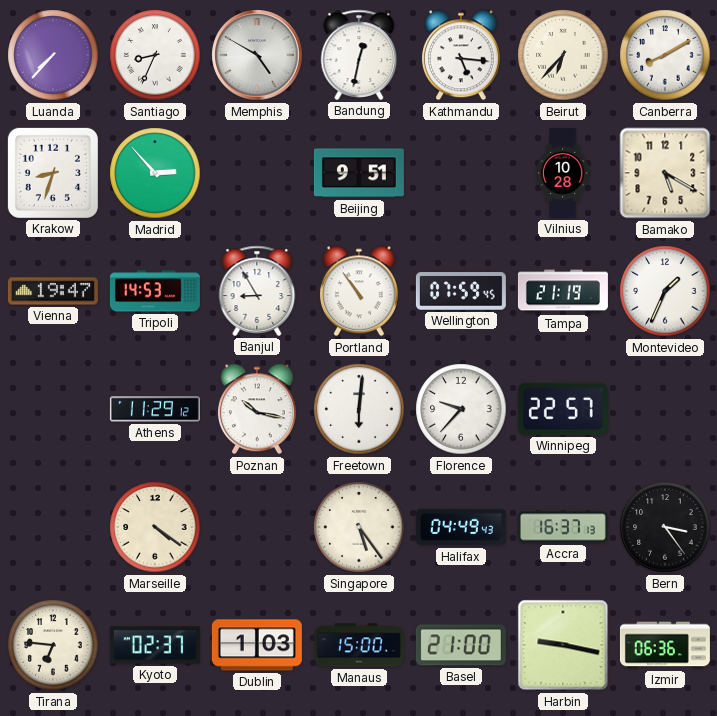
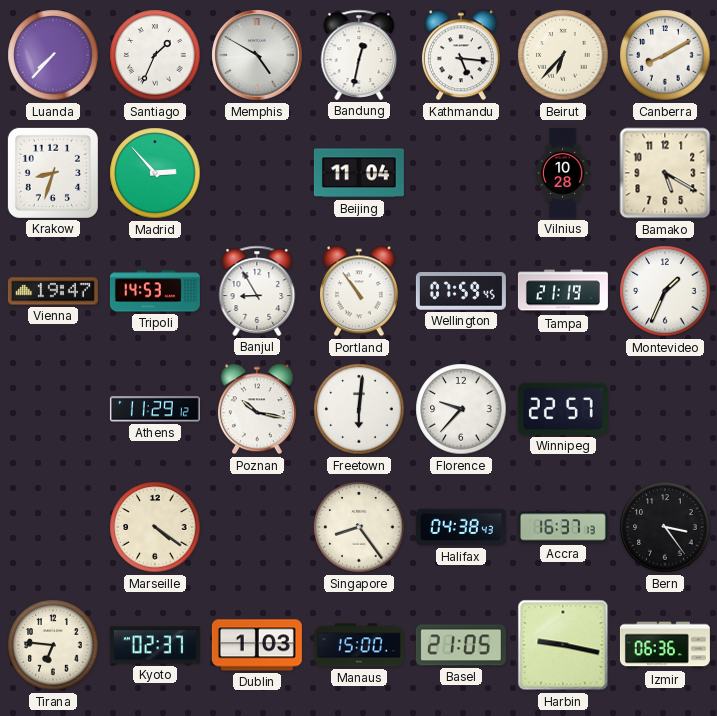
Santiago: 8:34 -> 1:34 (155, 55)
Beijing: 9:51 -> 11:04 (359, 173)
Singapore: 5:24 -> 8:24 (359, 527)
Halifax: 04:49 -> 04:38 (461, 527)
Basel: 21:00 -> 21:05 (461, 645)
